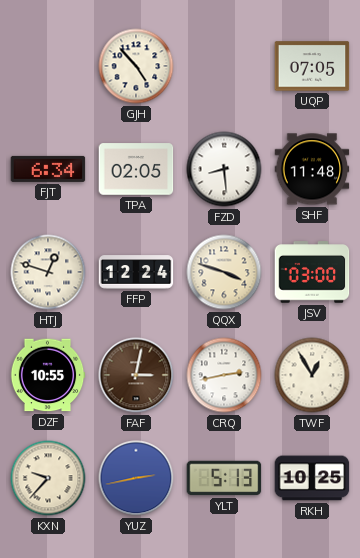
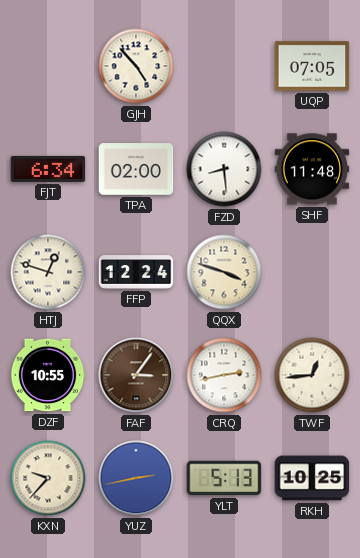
TPA: 02:05 -> 02:00 (136, 169)
JSV: 03:00 -> none (312, 272)
FAF: 3:02 -> 3:06 (136, 375)
TWF: 12:55 -> 12:44 (312, 375)
